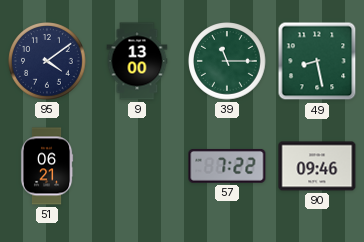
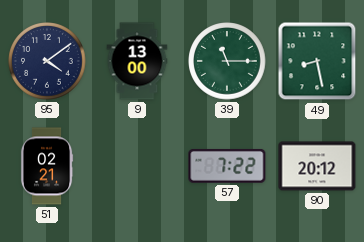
51: 06:21 -> 02:21 (47, 166)
90: 09:46 -> 20:12 (317, 166)
